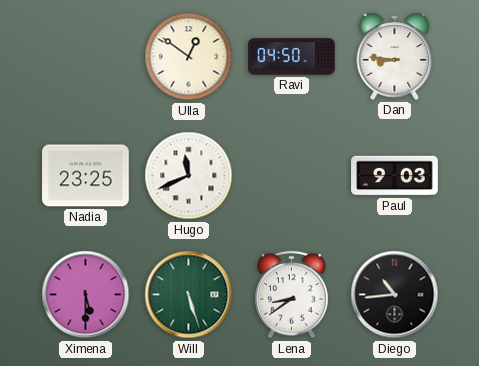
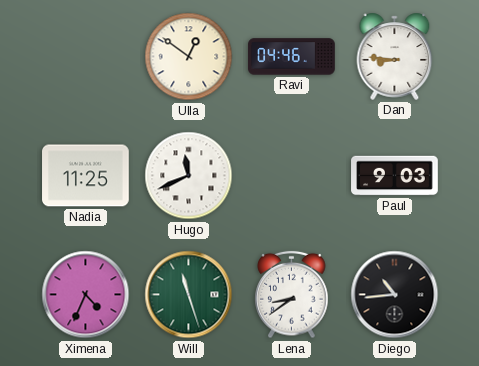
Ravi: 04:50 -> 04:46 (292, 57)
Nadia: 23:25 -> 11:25 (86, 176)
Ximena: 5:30 -> 4:34 (86, 295)
Will: 5:27 -> 11:27 (189, 295)
